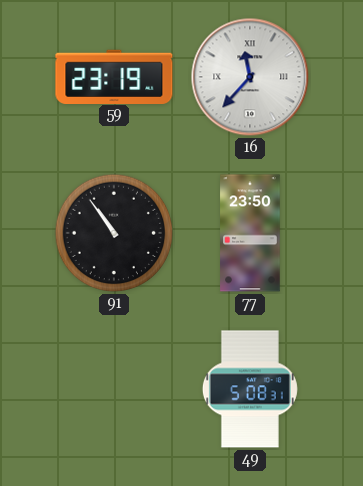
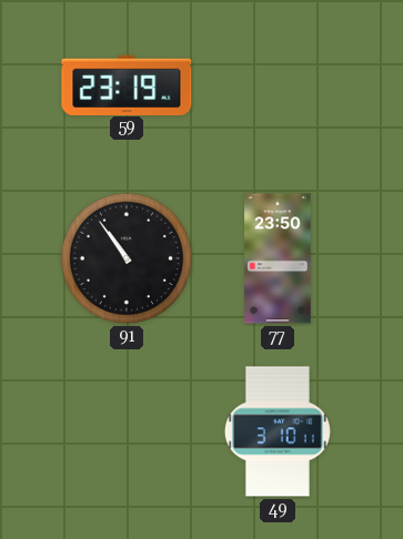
16: 11:37 -> none (250, 77)
49: 5:08 -> 3:10 (278, 431)
